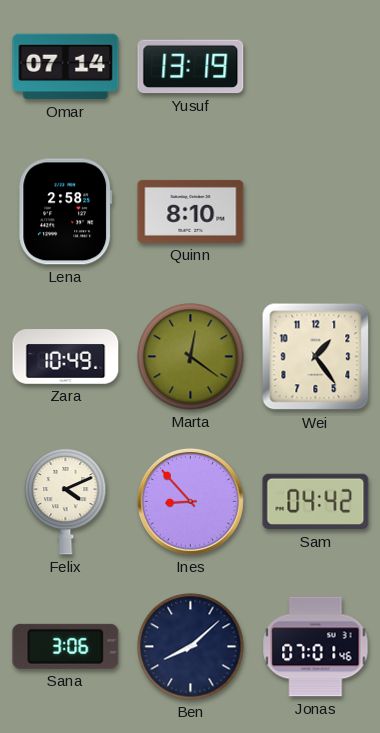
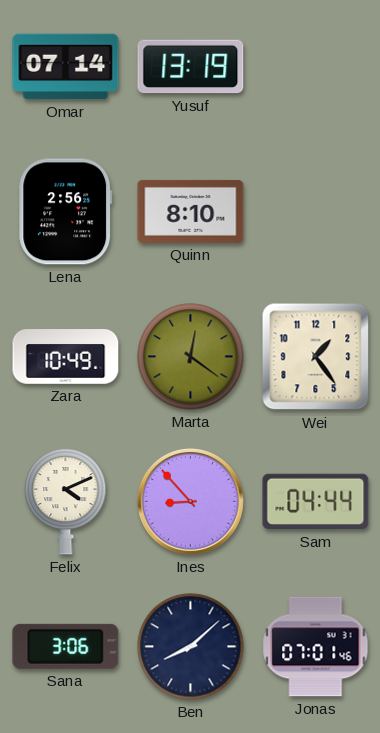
Lena: 2:58 -> 2:56 (66, 212)
Sam: 04:42 -> 04:44 (316, 502)
